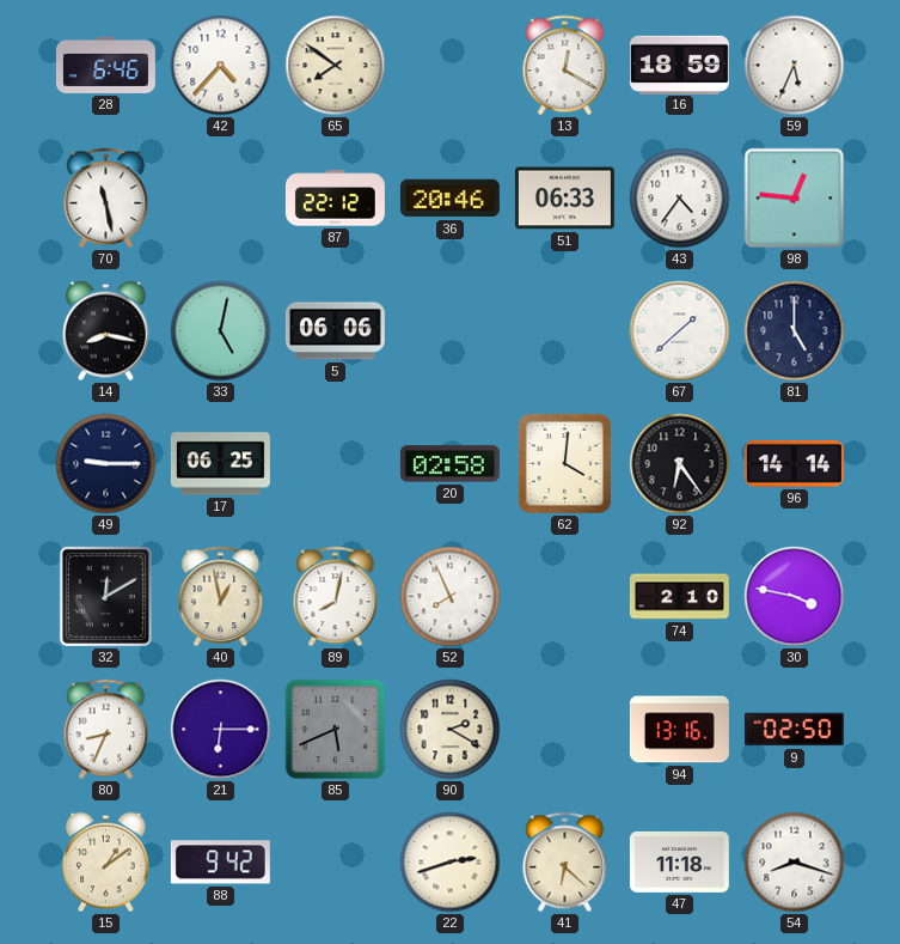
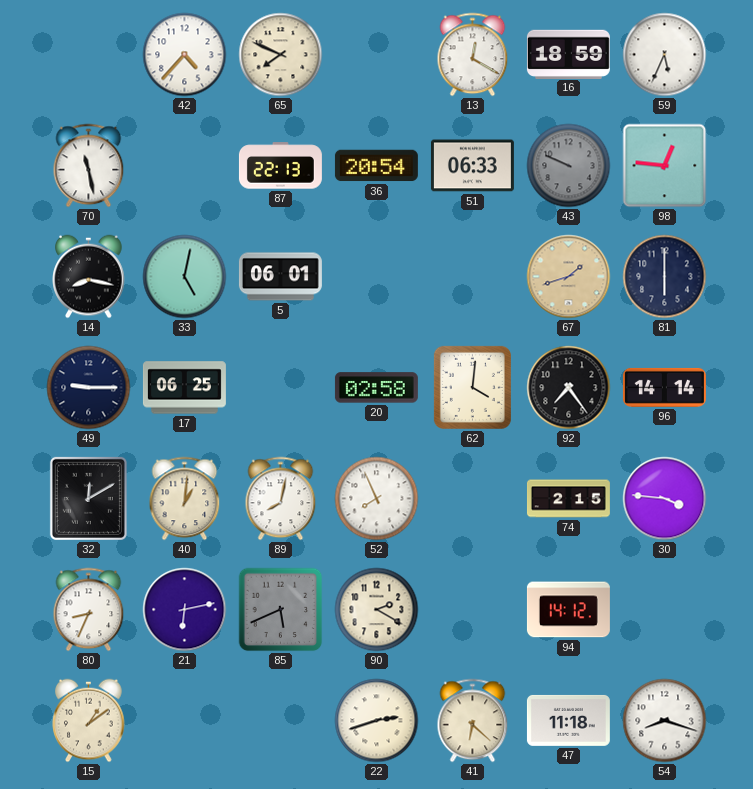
28: 6:46 -> none (105, 65)
65: 7:51 -> 7:49 (281, 55)
87: 22:12 -> 22:13 (280, 166)
36: 20:46 -> 20:54 (376, 166)
43: 4:36 -> 9:49 (569, 166)
43 dial: white -> grey (569, 166)
5: 06:06 -> 06:01 (280, 277)
67: 1:38 -> 1:42 (569, 277)
67 dial: white -> champagne (569, 277)
81: 5:00 -> 6:00 (665, 277)
92: 6:24 -> 7:24 (569, 388)
40: 12:58 -> 1:01 (185, 499)
74: 2:10 -> 2:15 (568, 499)
30: 3:47 -> 3:46 (665, 499)
21: 6:15 -> 6:13 (185, 610)
94: 13:16 -> 14:12 (568, 610)
9: 02:50 -> none (794, 730)
88: 9:42 -> none (220, 863)
